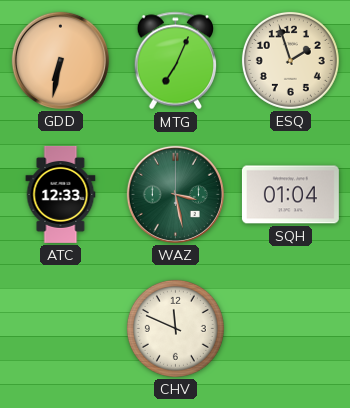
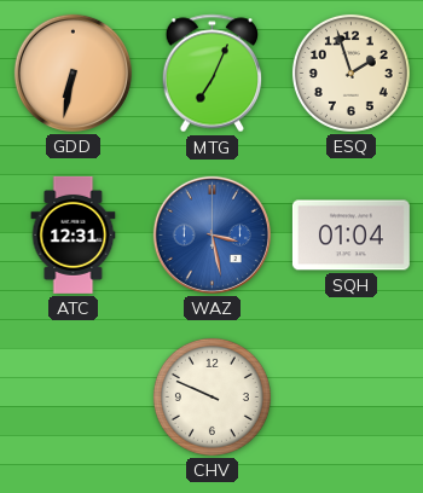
ATC: 12:33 -> 12:31 (74, 234)
WAZ dial: green -> blue (211, 234)
CHV: 11:49 -> 9:49 (211, 396)
